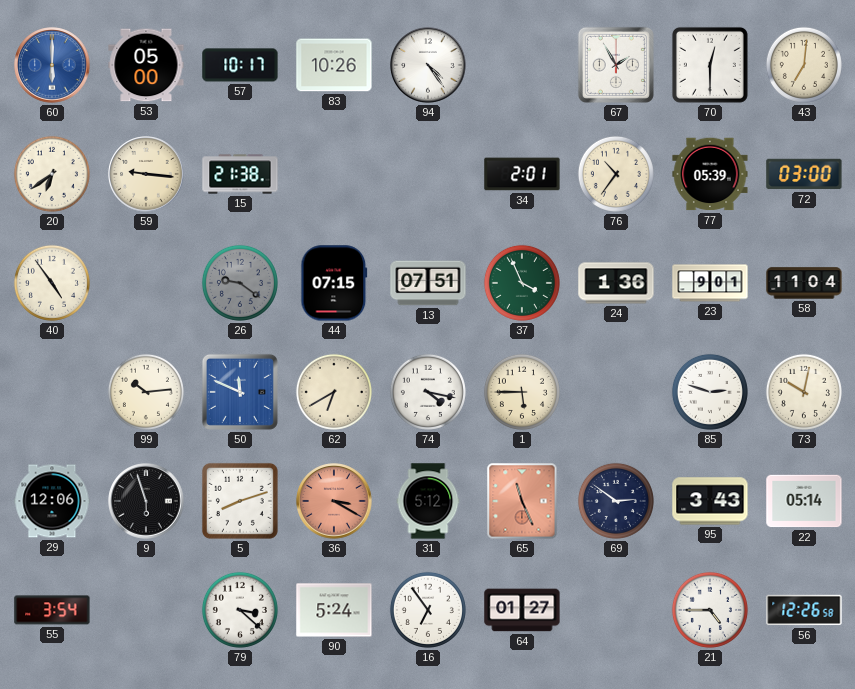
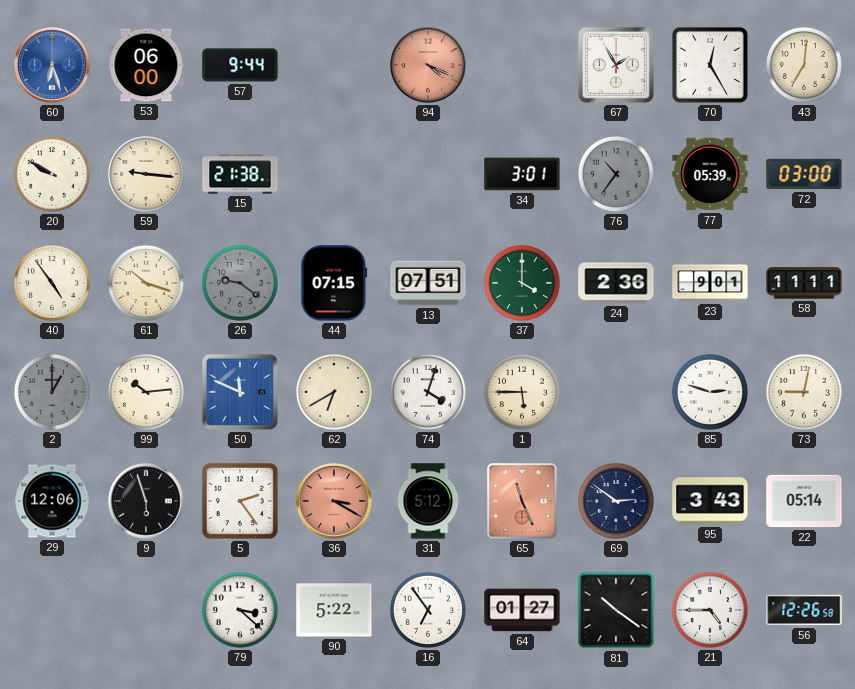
60: 6:00 -> 6:27 (52, 65)
53: 05:00 -> 06:00 (146, 65)
57: 10:17 -> 9:44 (240, 65)
83: 10:26 -> none (334, 65)
94: 4:24 -> 4:19 (428, 65)
94 dial: white -> salmon (428, 65)
70: 12:30 -> 12:25 (710, 65)
20: 6:39 -> 9:50 (52, 174)
34: 2:01 -> 3:01 (522, 174)
76 dial: cream -> grey (616, 174)
61: none -> 10:18 (146, 283)
37: 3:56 -> 4:00 (522, 283)
24: 1:36 -> 2:36 (616, 283)
58: 11:04 -> 11:11 (804, 283)
2: none -> 1:00 (52, 392)
74: 4:17 -> 4:03 (428, 392)
73: 10:02 -> 9:02 (804, 392)
5: 8:12 -> 2:24 (240, 501)
55: 3:54 -> none (52, 610)
90: 5:24 -> 5:22 (334, 610)
81: none -> 10:21 (616, 610)
